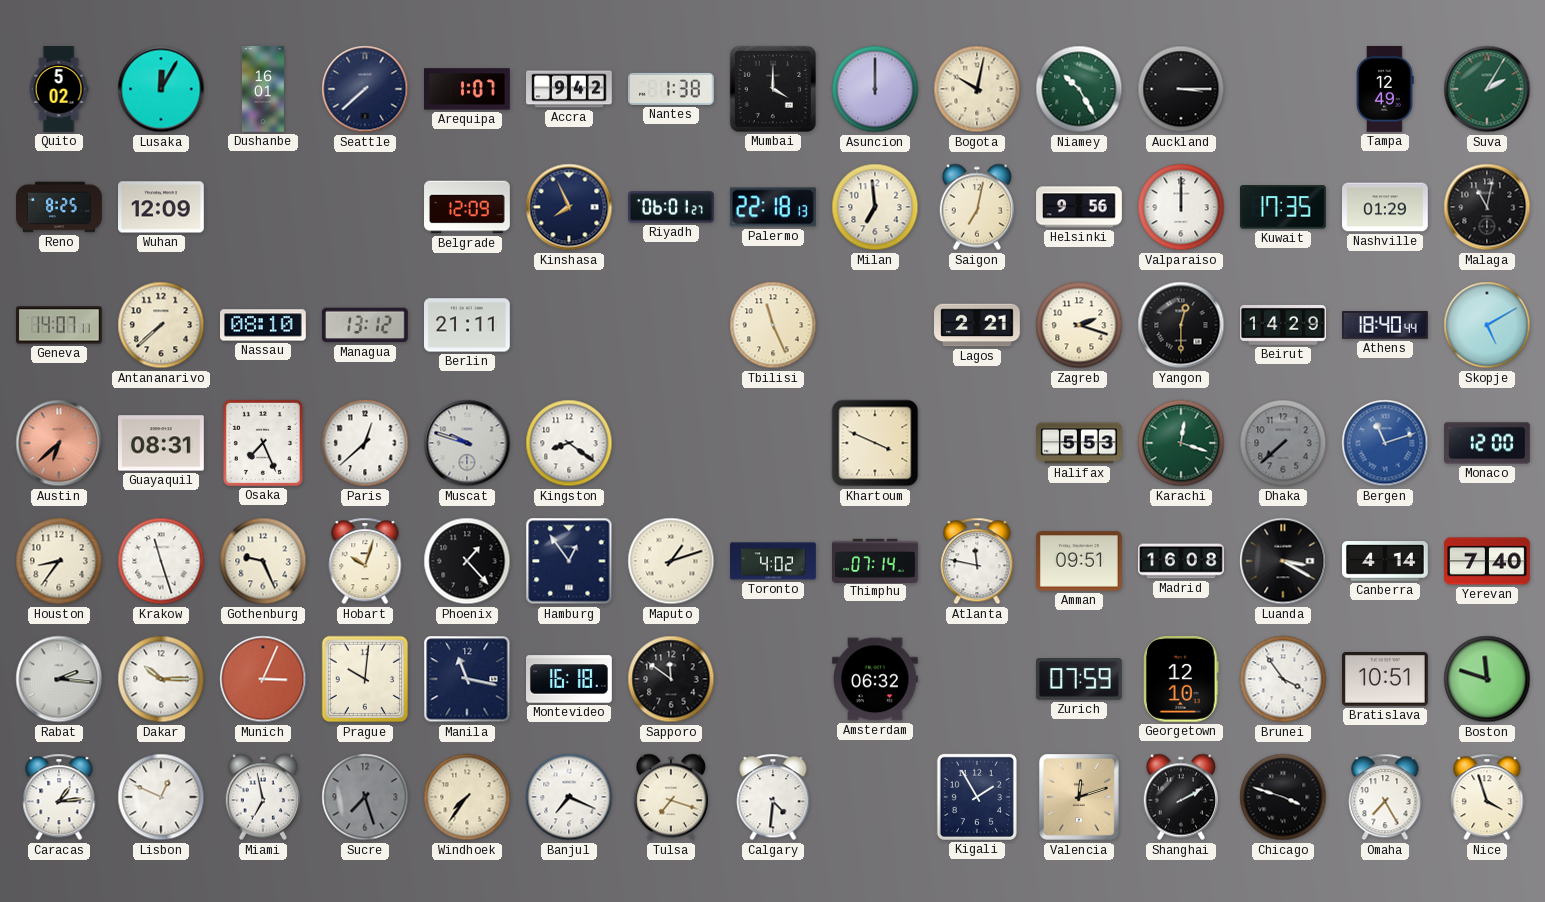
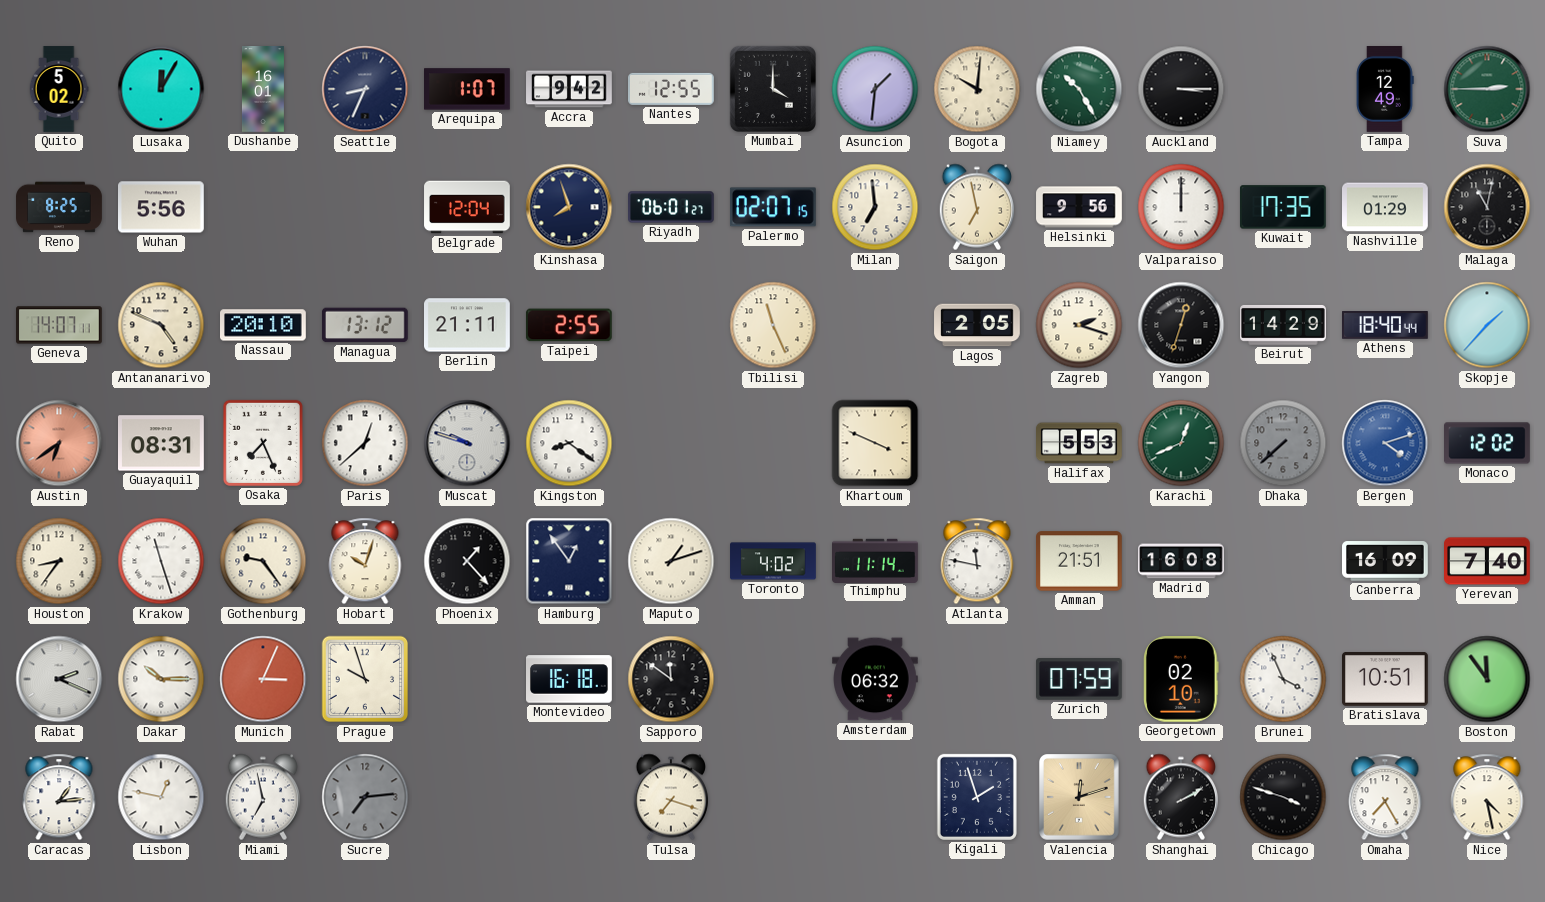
Seattle: 7:38 -> 8:34 (365, 89)
Nantes: 1:38 -> 12:55 (672, 89)
Asuncion: 12:00 -> 1:31 (875, 89)
Bogota: 10:02 -> 10:01 (977, 89)
Suva: 2:05 -> 2:45 (1487, 89)
Wuhan: 12:09 -> 5:56 (162, 207)
Belgrade: 12:09 -> 12:04 (467, 207)
Kinshasa: 7:56 -> 7:57 (569, 207)
Palermo: 22:18 -> 02:07 (773, 207)
Saigon: 7:02 -> 6:58 (976, 207)
Antananarivo: 7:38 -> 4:49 (161, 325)
Nassau: 08:10 -> 20:10 (264, 325)
Taipei: none -> 2:55 (569, 325)
Lagos: 2:21 -> 2:05 (977, 325)
Yangon: 12:30 -> 12:33 (1181, 325)
Skopje: 5:10 -> 1:37 (1487, 325)
Austin: 6:38 -> 6:39 (59, 443)
Karachi: 12:18 -> 12:41 (1181, 443)
Bergen: 11:12 -> 4:12 (1385, 443)
Monaco: 12:00 -> 12:02 (1488, 443)
Gothenburg: 9:26 -> 9:24 (263, 561)
Thimphu: 07:14 -> 11:14 (876, 560)
Amman: 09:51 -> 21:51 (1080, 561)
Luanda: 3:20 -> none (1283, 561)
Canberra: 4:14 -> 16:09 (1386, 561)
Rabat: 2:16 -> 2:19 (59, 679)
Prague: 10:01 -> 9:57 (365, 679)
Manila: 11:17 -> none (467, 679)
Georgetown: 12:10 -> 02:10 (1181, 680)
Brunei: 3:54 -> 3:56 (1283, 679)
Boston: 11:48 -> 11:54 (1487, 679)
Lisbon: 12:49 -> 12:47 (161, 797)
Sucre: 7:27 -> 7:14 (365, 797)
Windhoek: 7:36 -> none (467, 797)
Banjul: 7:19 -> none (569, 797)
Calgary: 4:31 -> none (773, 797)
Kigali: 1:55 -> 1:57 (977, 797)
Nice: 3:57 -> 4:28 (1487, 797)
